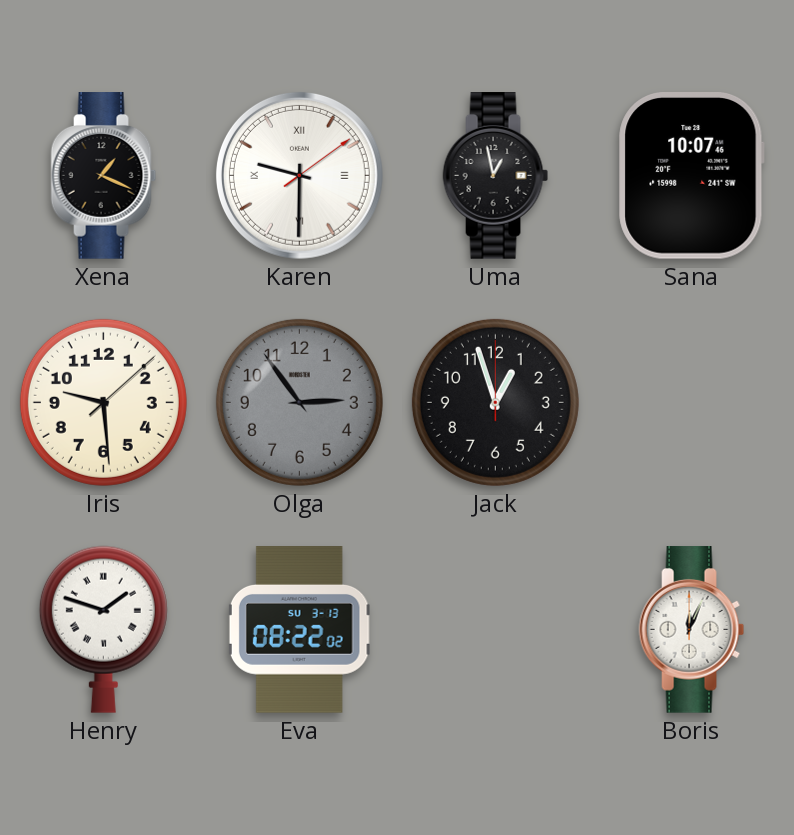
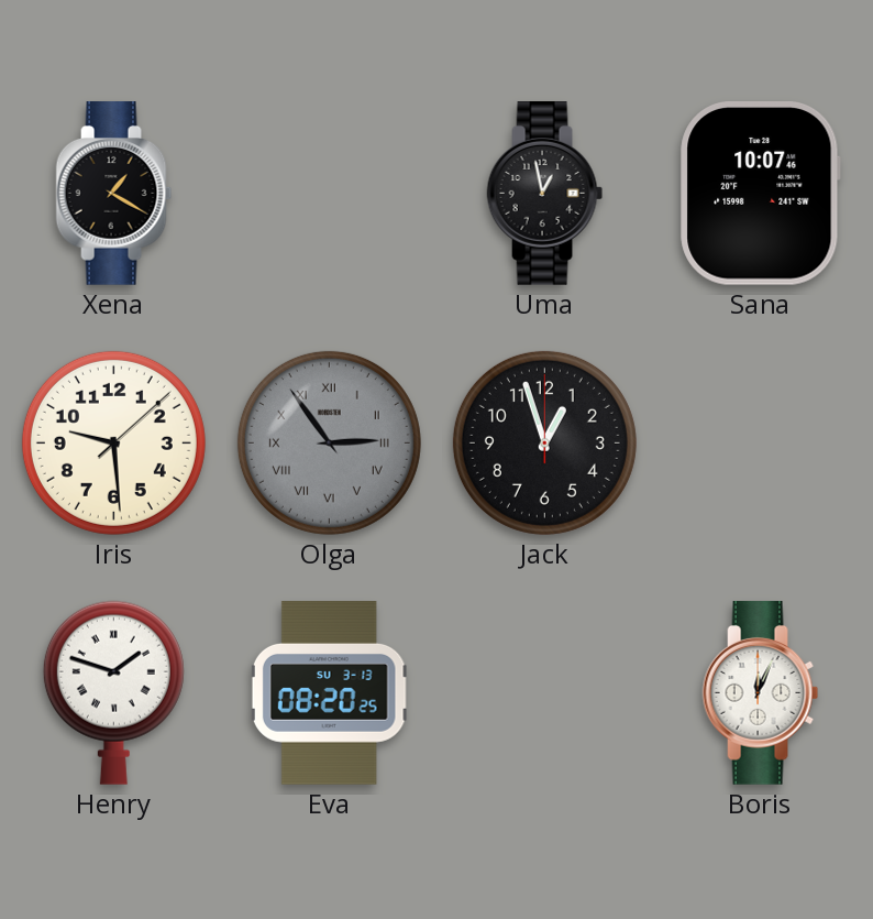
Xena: 1:19 -> 1:20 (114, 194)
Karen: 9:30 -> none (299, 175)
Olga numerals: Arabic -> Roman (329, 442)
Eva: 08:22 -> 08:20 (330, 693)
